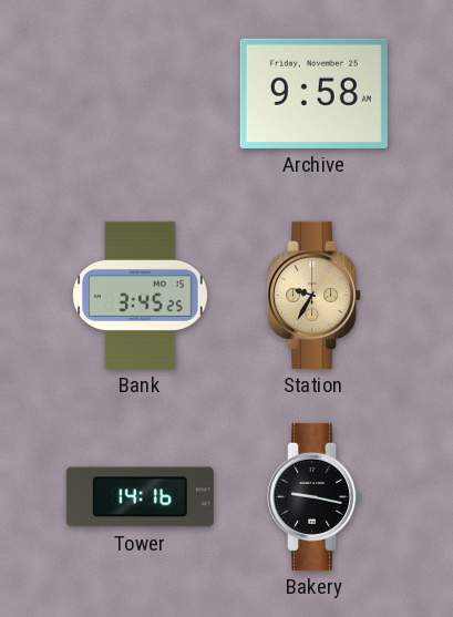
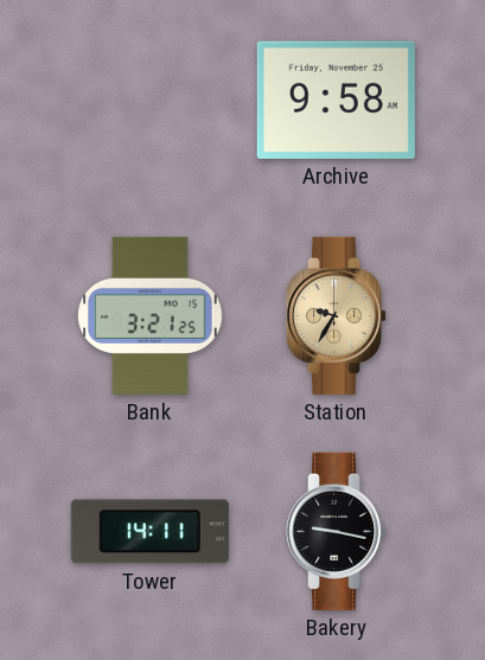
Bank: 3:45 -> 3:21 (151, 315)
Tower: 14:16 -> 14:11 (149, 532)
